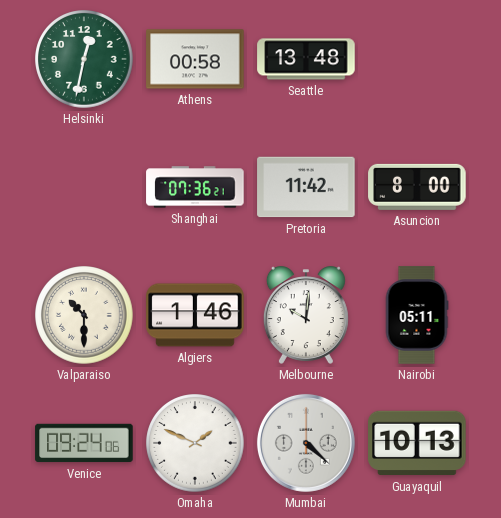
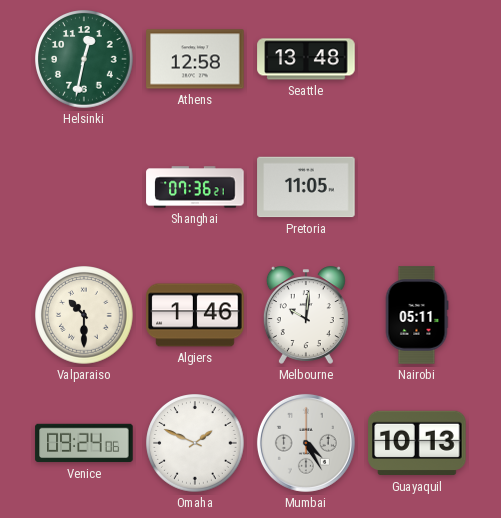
Athens: 00:58 -> 12:58 (195, 59)
Pretoria: 11:42 -> 11:05 (306, 187)
Asuncion: 8:00 -> none (417, 187)
Mumbai: 4:22 -> 4:25 (306, 443)
